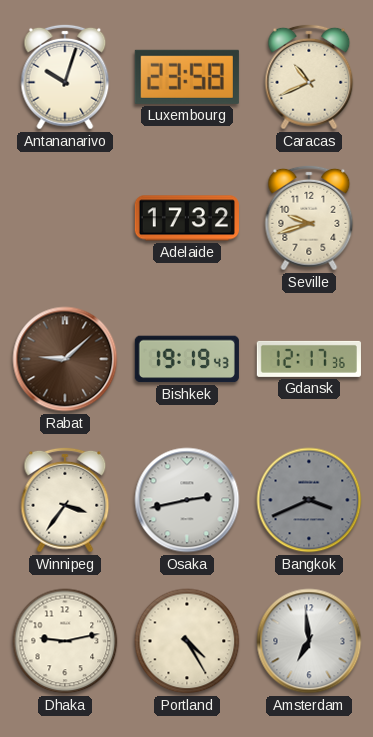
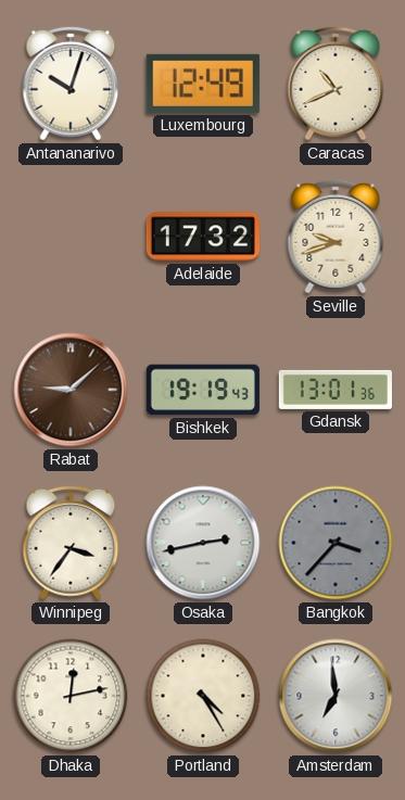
Luxembourg: 23:58 -> 12:49 (203, 84)
Gdansk: 12:17 -> 13:01 (336, 390)
Bangkok: 3:41 -> 3:37 (336, 543)
Dhaka: 9:13 -> 12:13 (71, 696)
